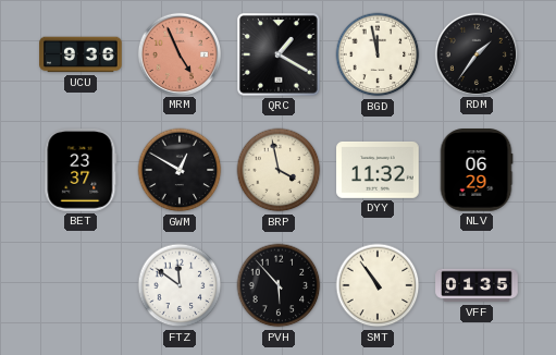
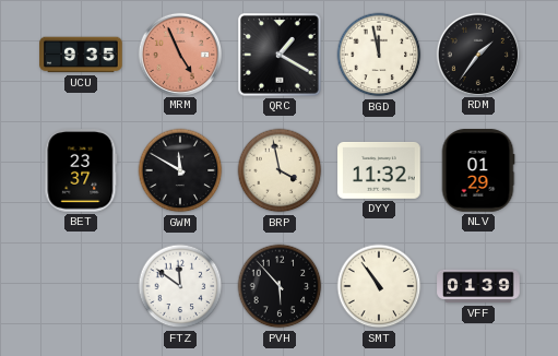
UCU: 9:36 -> 9:35 (81, 55)
GWM: 12:50 -> 11:50 (180, 170)
NLV: 06:29 -> 01:29 (478, 170)
VFF: 01:35 -> 01:39 (478, 286)
